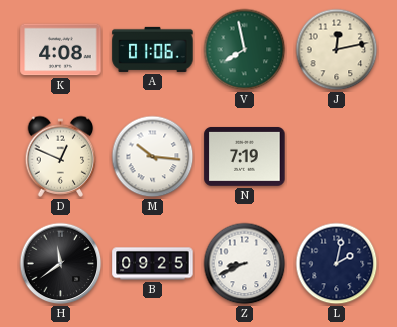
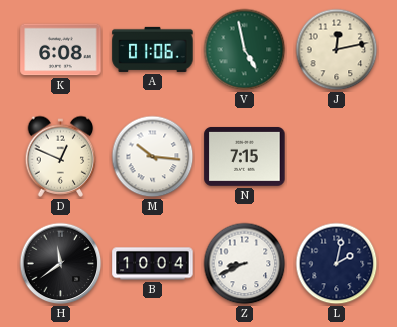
K: 4:08 -> 6:08 (61, 50)
V: 7:58 -> 4:58 (245, 50)
N: 7:19 -> 7:15 (245, 156)
B: 09:25 -> 10:04 (153, 264)
